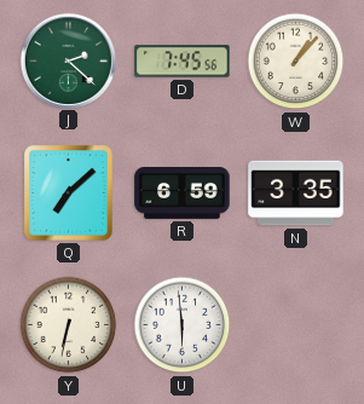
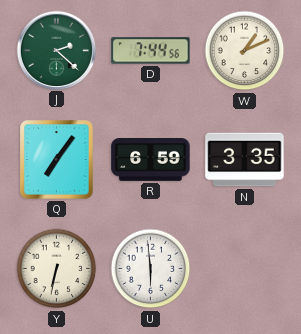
D: 7:45 -> 7:44 (151, 51)
W: 1:07 -> 1:11 (245, 51)
Q: 7:08 -> 7:06 (57, 160)
